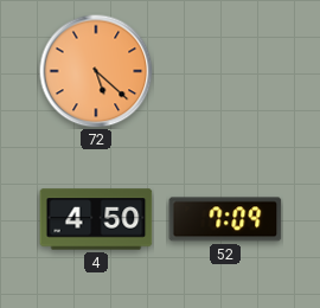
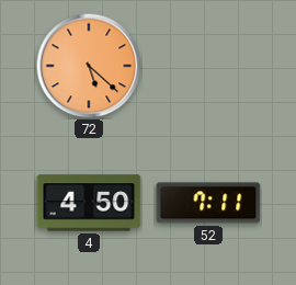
52: 7:09 -> 7:11 (208, 203)
